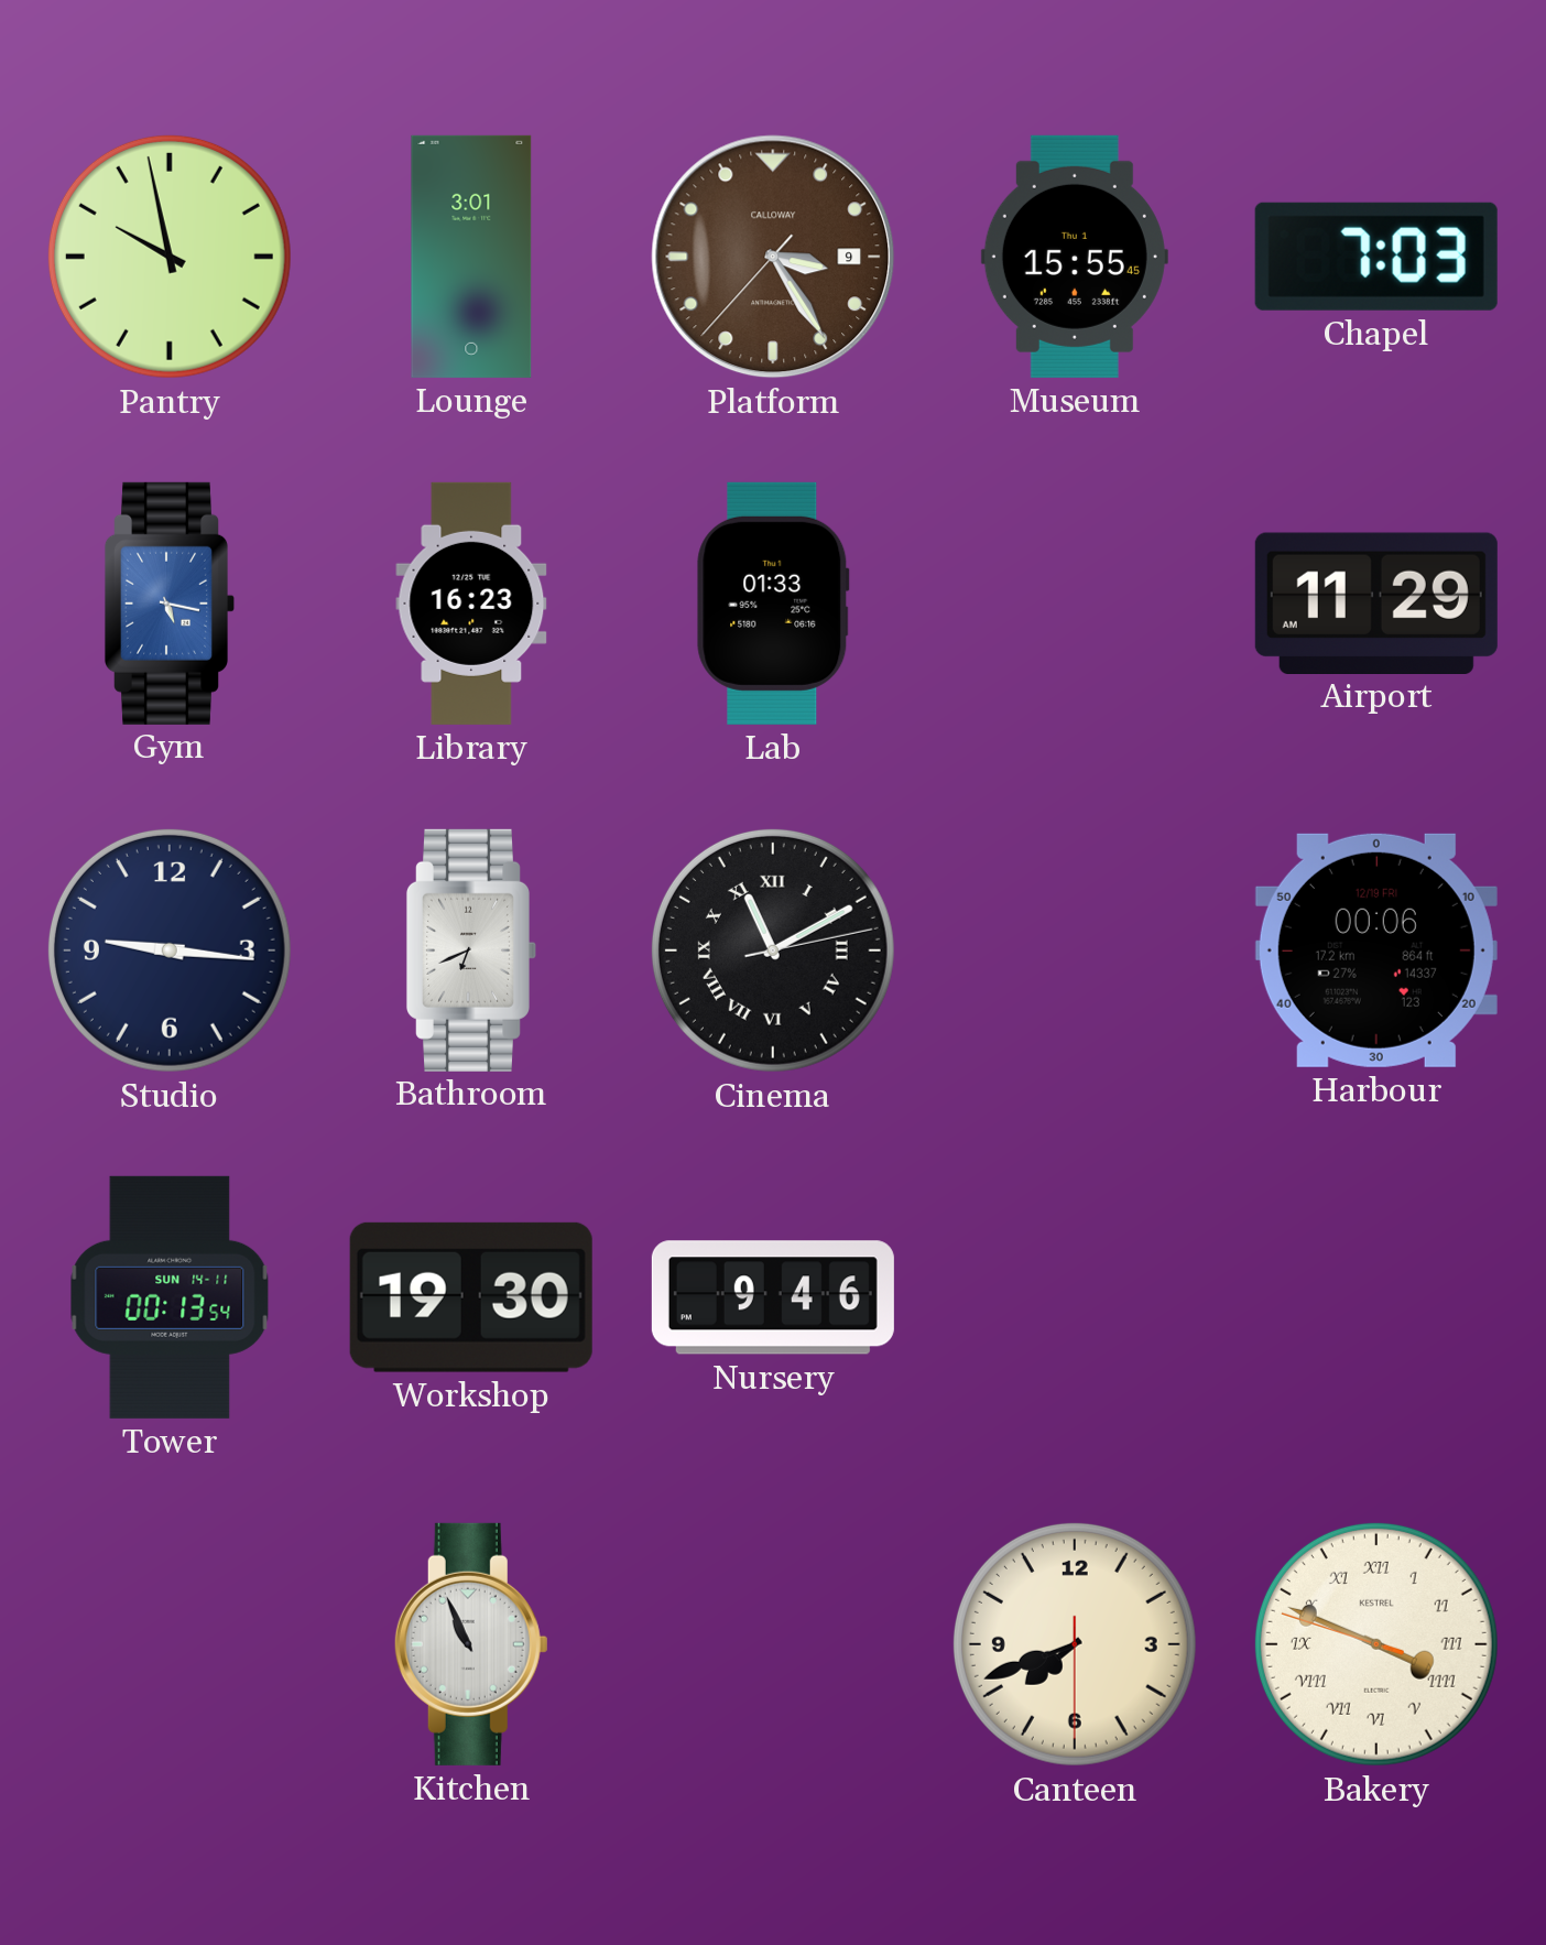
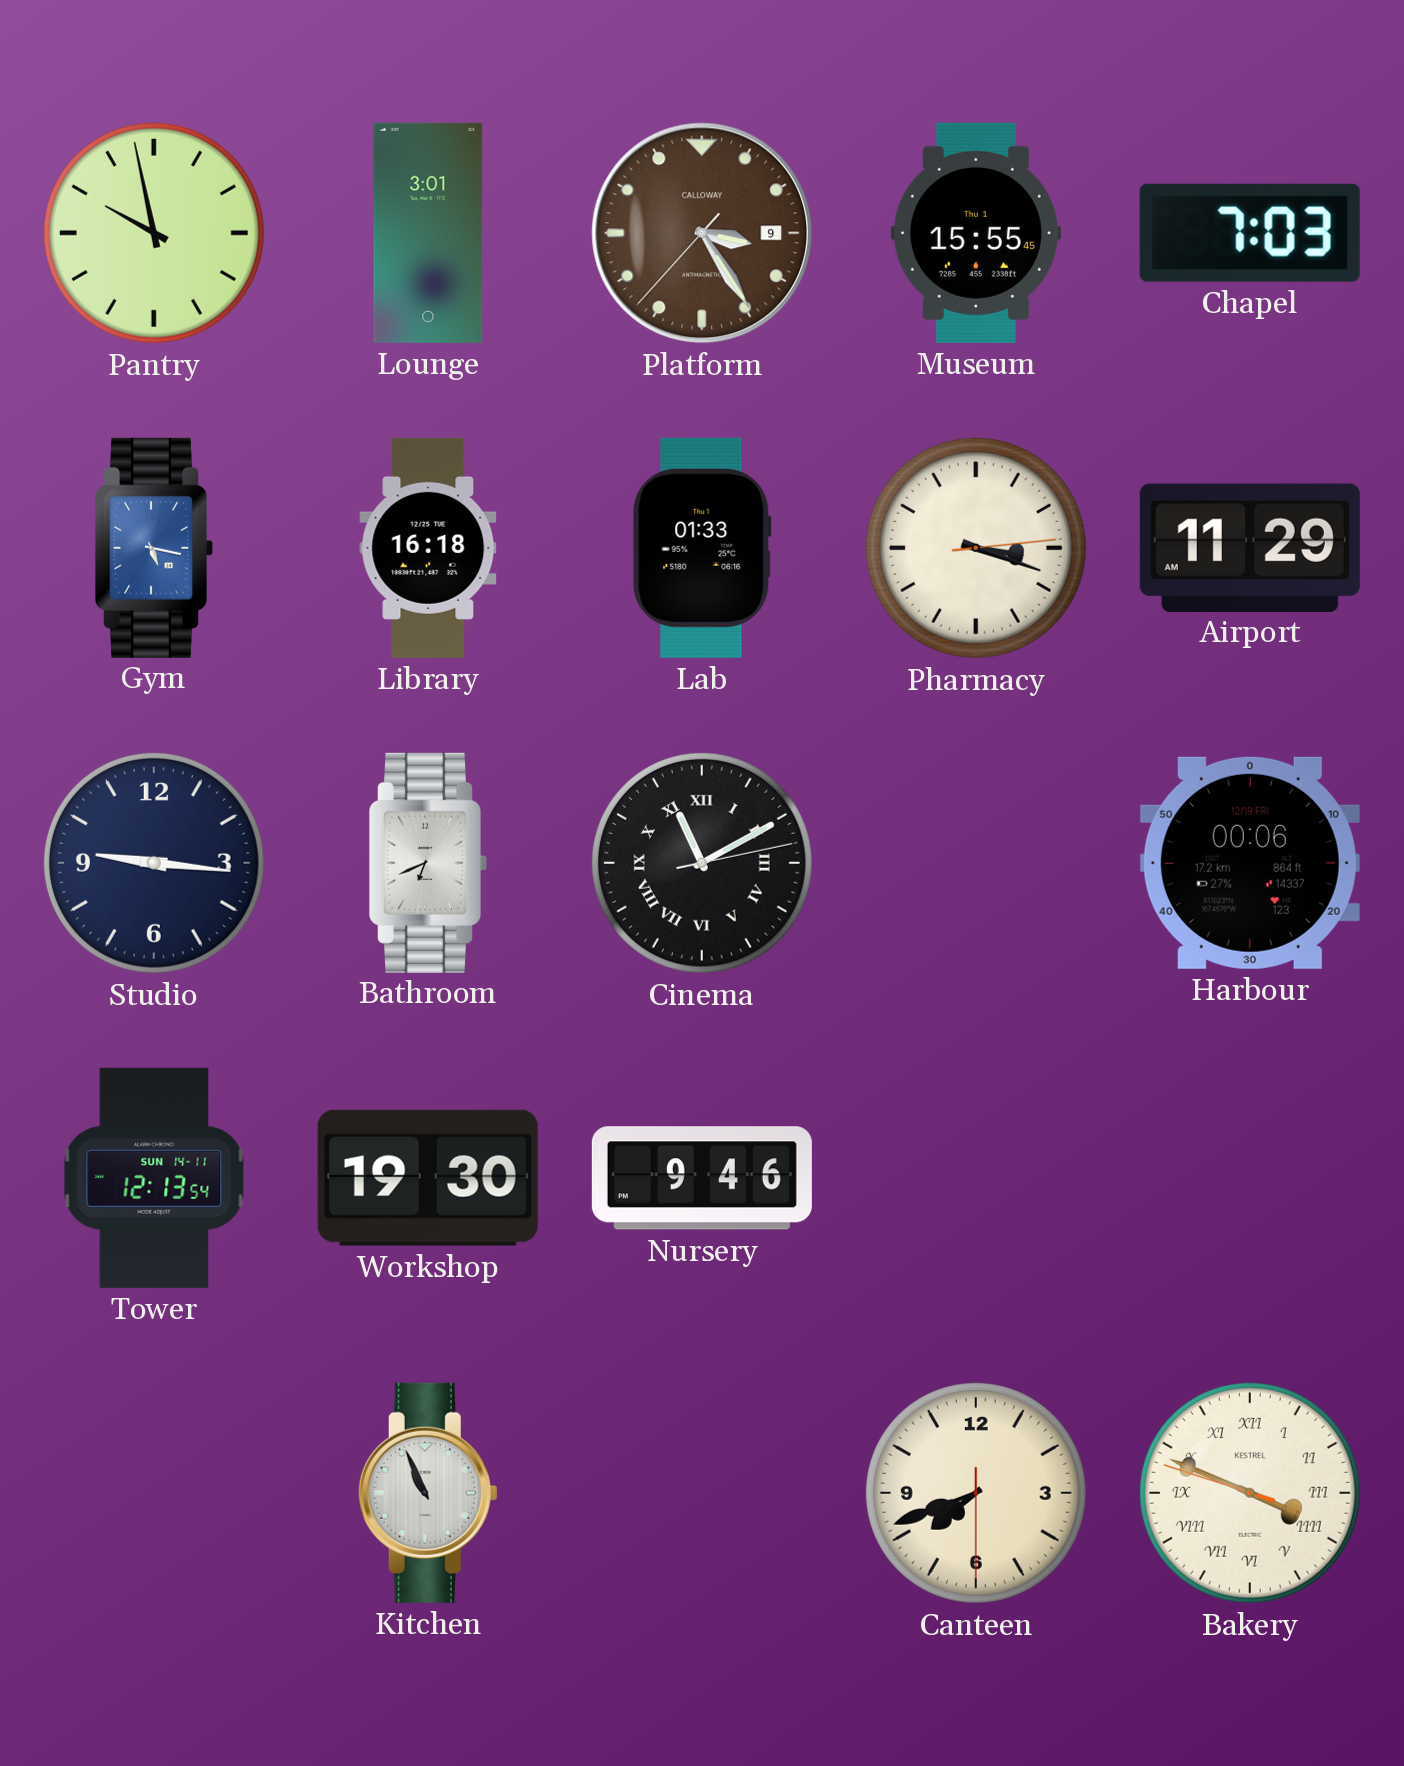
Library: 16:23 -> 16:18 (428, 548)
Pharmacy: none -> 3:18 (976, 548)
Tower: 00:13 -> 12:13 (154, 1178)
